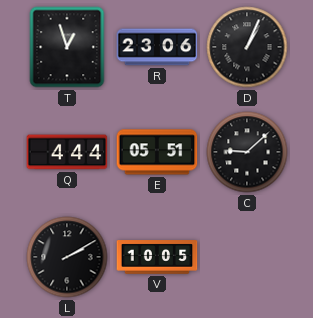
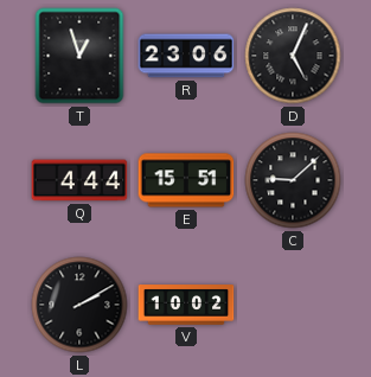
D: 1:04 -> 5:04 (293, 56)
E: 05:51 -> 15:51 (186, 180)
V: 10:05 -> 10:02 (186, 305)
